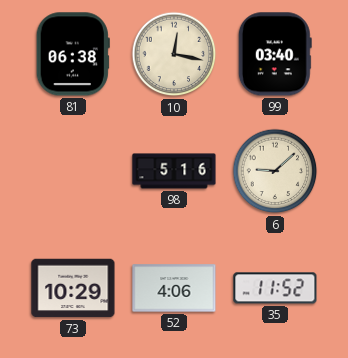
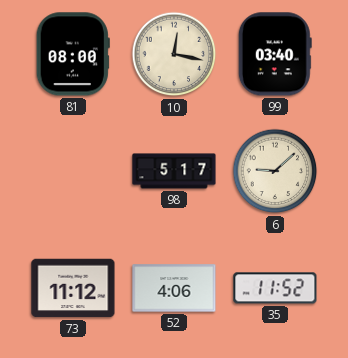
81: 06:38 -> 08:00 (73, 54)
98: 5:16 -> 5:17 (174, 171)
73: 10:29 -> 11:12 (73, 288)
